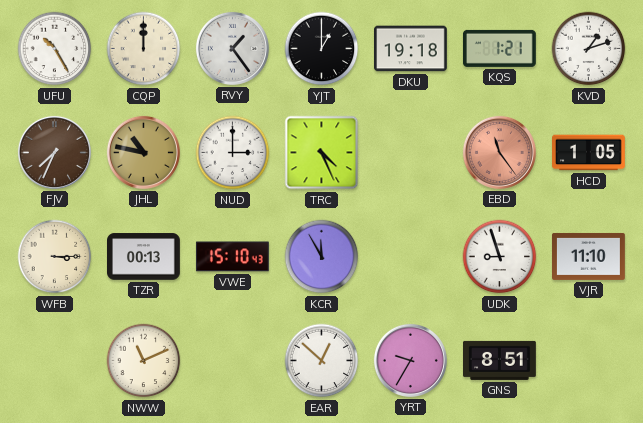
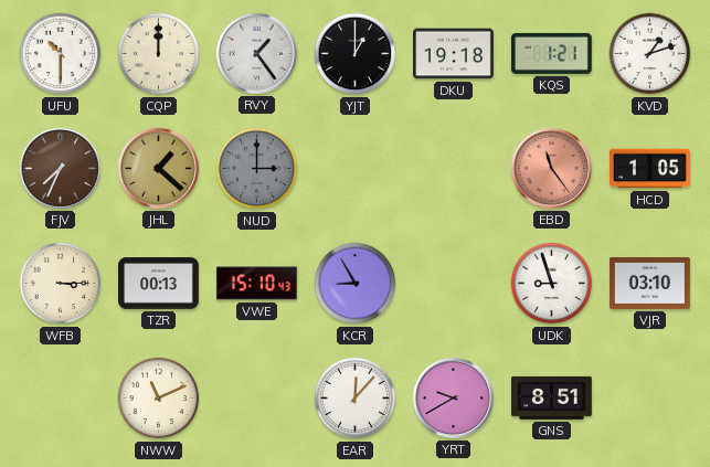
UFU: 10:25 -> 10:30 (61, 54)
JHL: 10:47 -> 1:22 (158, 168)
NUD dial: white -> grey (257, 169)
TRC: 4:26 -> none (322, 153)
KCR: 11:55 -> 8:55 (356, 284)
VJR: 11:10 -> 03:10 (650, 283)
EAR: 12:52 -> 12:07 (356, 399)
YRT: 9:35 -> 9:40 (453, 397)
